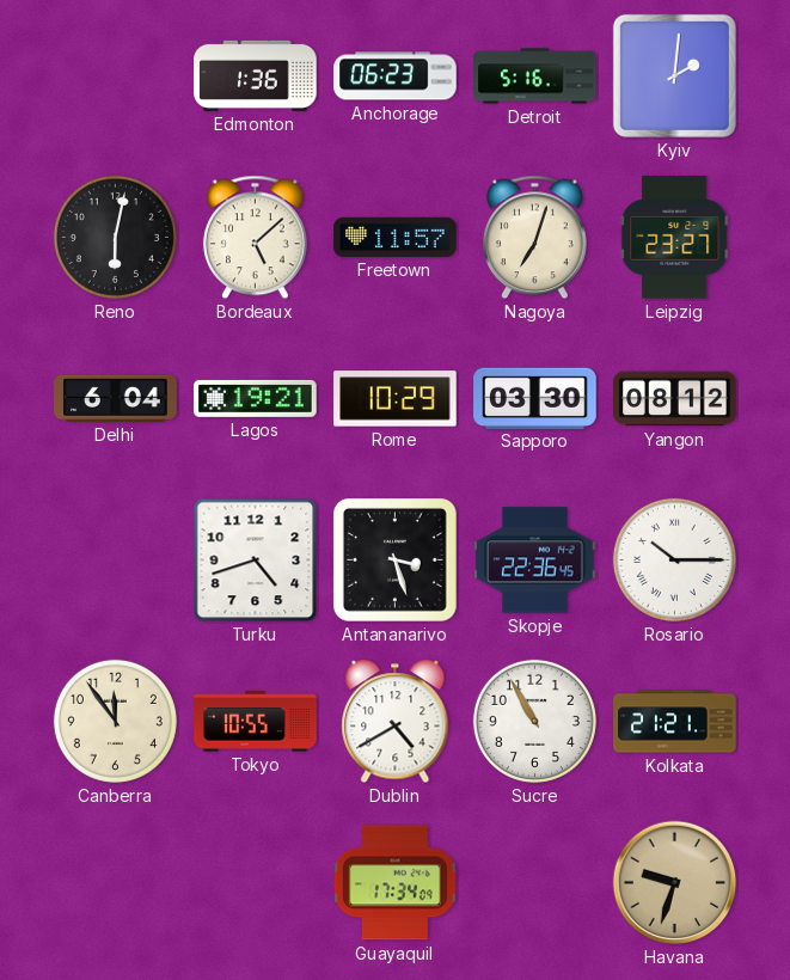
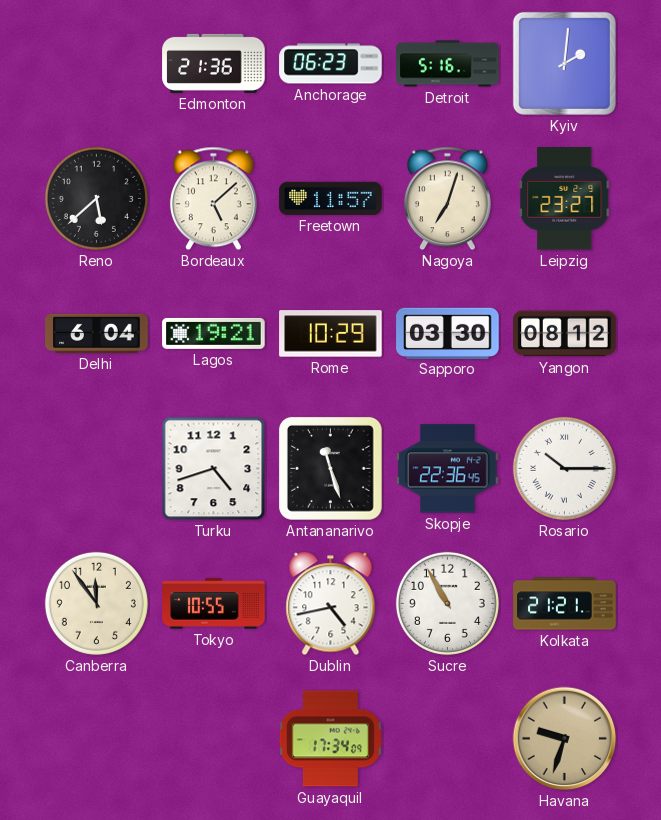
Edmonton: 1:36 -> 21:36 (214, 63)
Reno: 6:02 -> 5:38 (96, 198)
Antananarivo: 3:27 -> 11:27 (330, 468)
Dublin: 4:40 -> 4:43 (331, 604)
